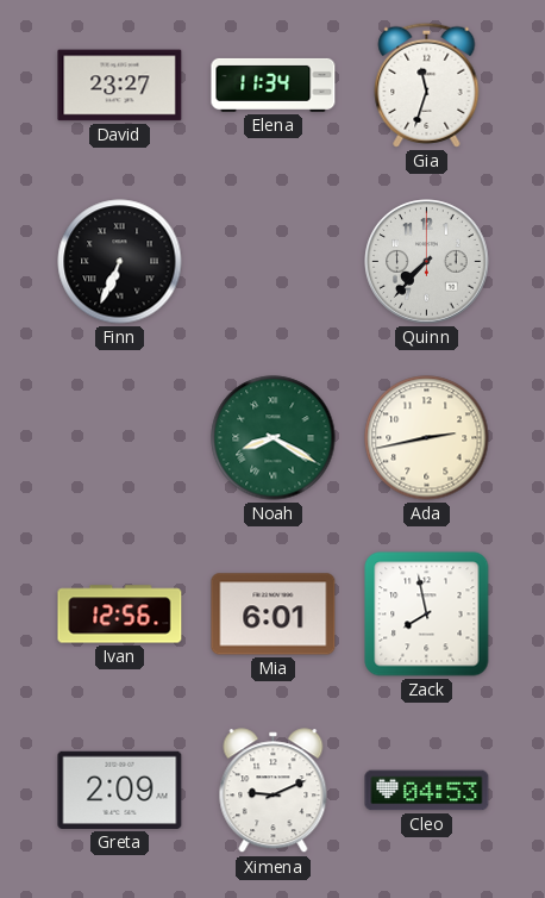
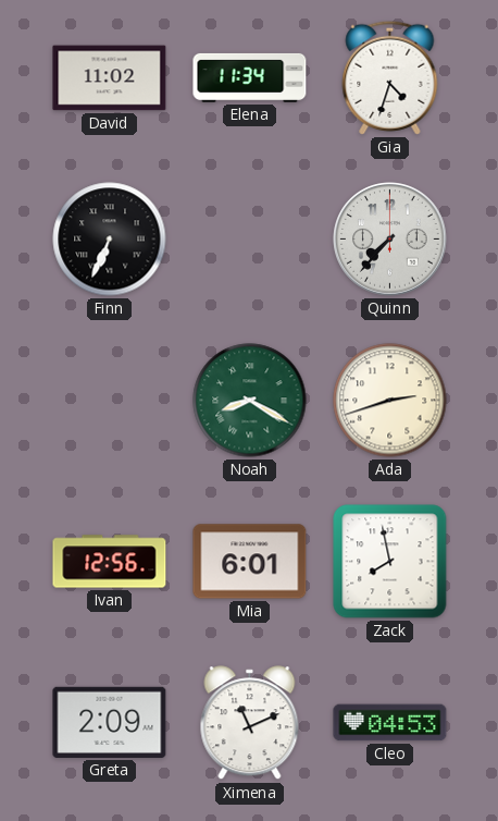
David: 23:27 -> 11:02 (110, 78)
Gia: 11:33 -> 4:33 (390, 77)
Ada: 2:43 -> 2:42 (390, 401)
Ximena: 9:11 -> 11:11 (250, 723)
